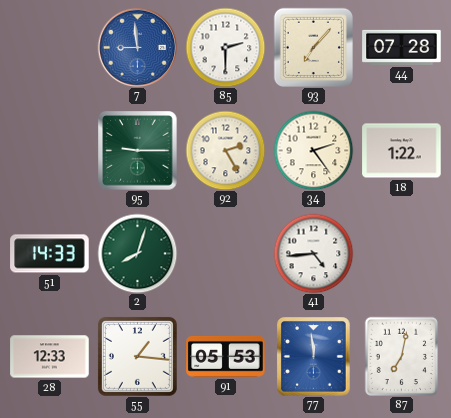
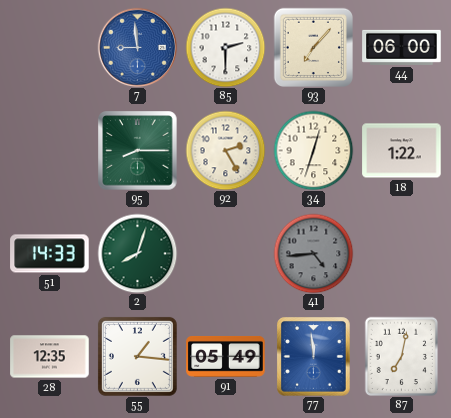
44: 07:28 -> 06:00 (402, 47)
95: 9:15 -> 8:15 (138, 151)
34: 2:24 -> 12:33 (313, 150)
41 dial: white -> grey (313, 253)
28: 12:33 -> 12:35 (50, 357)
91: 05:53 -> 05:49 (226, 357)
